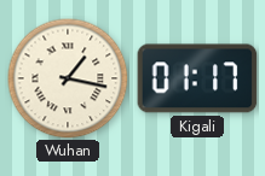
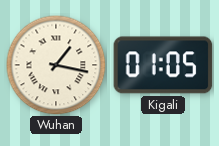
Kigali: 01:17 -> 01:05 (163, 65)
